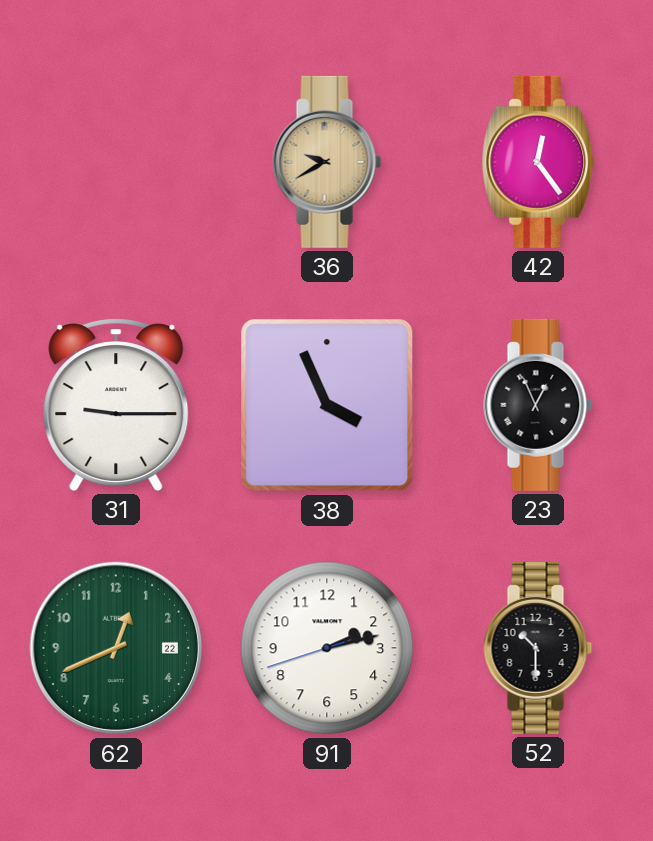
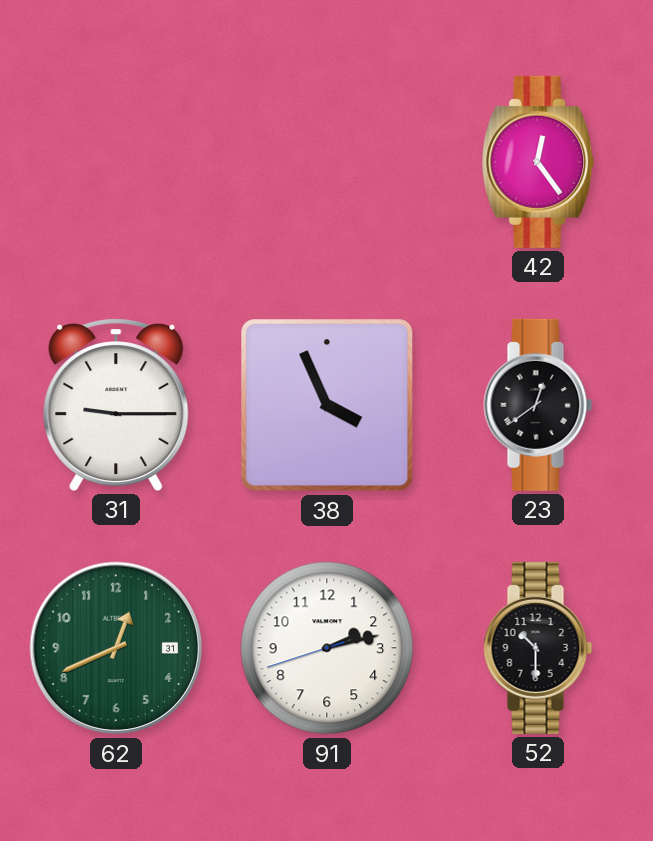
36: 9:40 -> none (327, 162)
23: 12:56 -> 12:39 (538, 405)
62 date: 22 -> 31 (116, 648)
